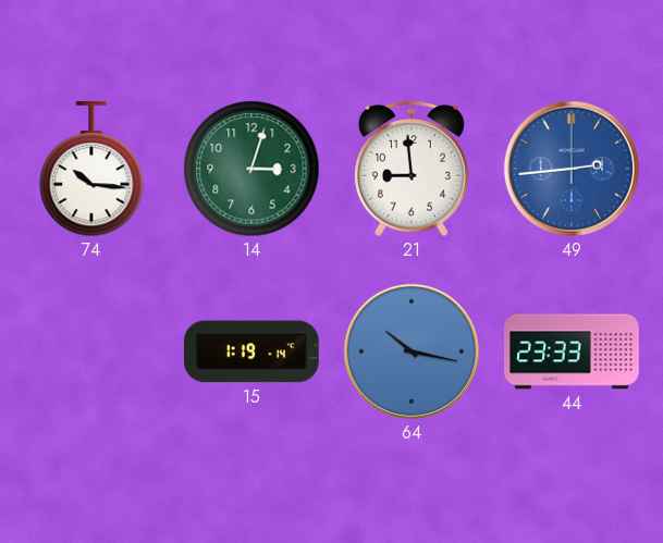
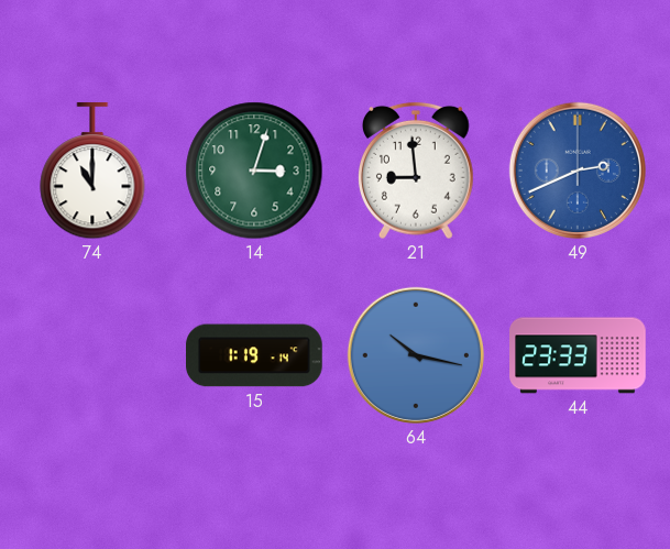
74: 10:16 -> 11:00 (92, 172)
49: 2:44 -> 2:41 (578, 171)
